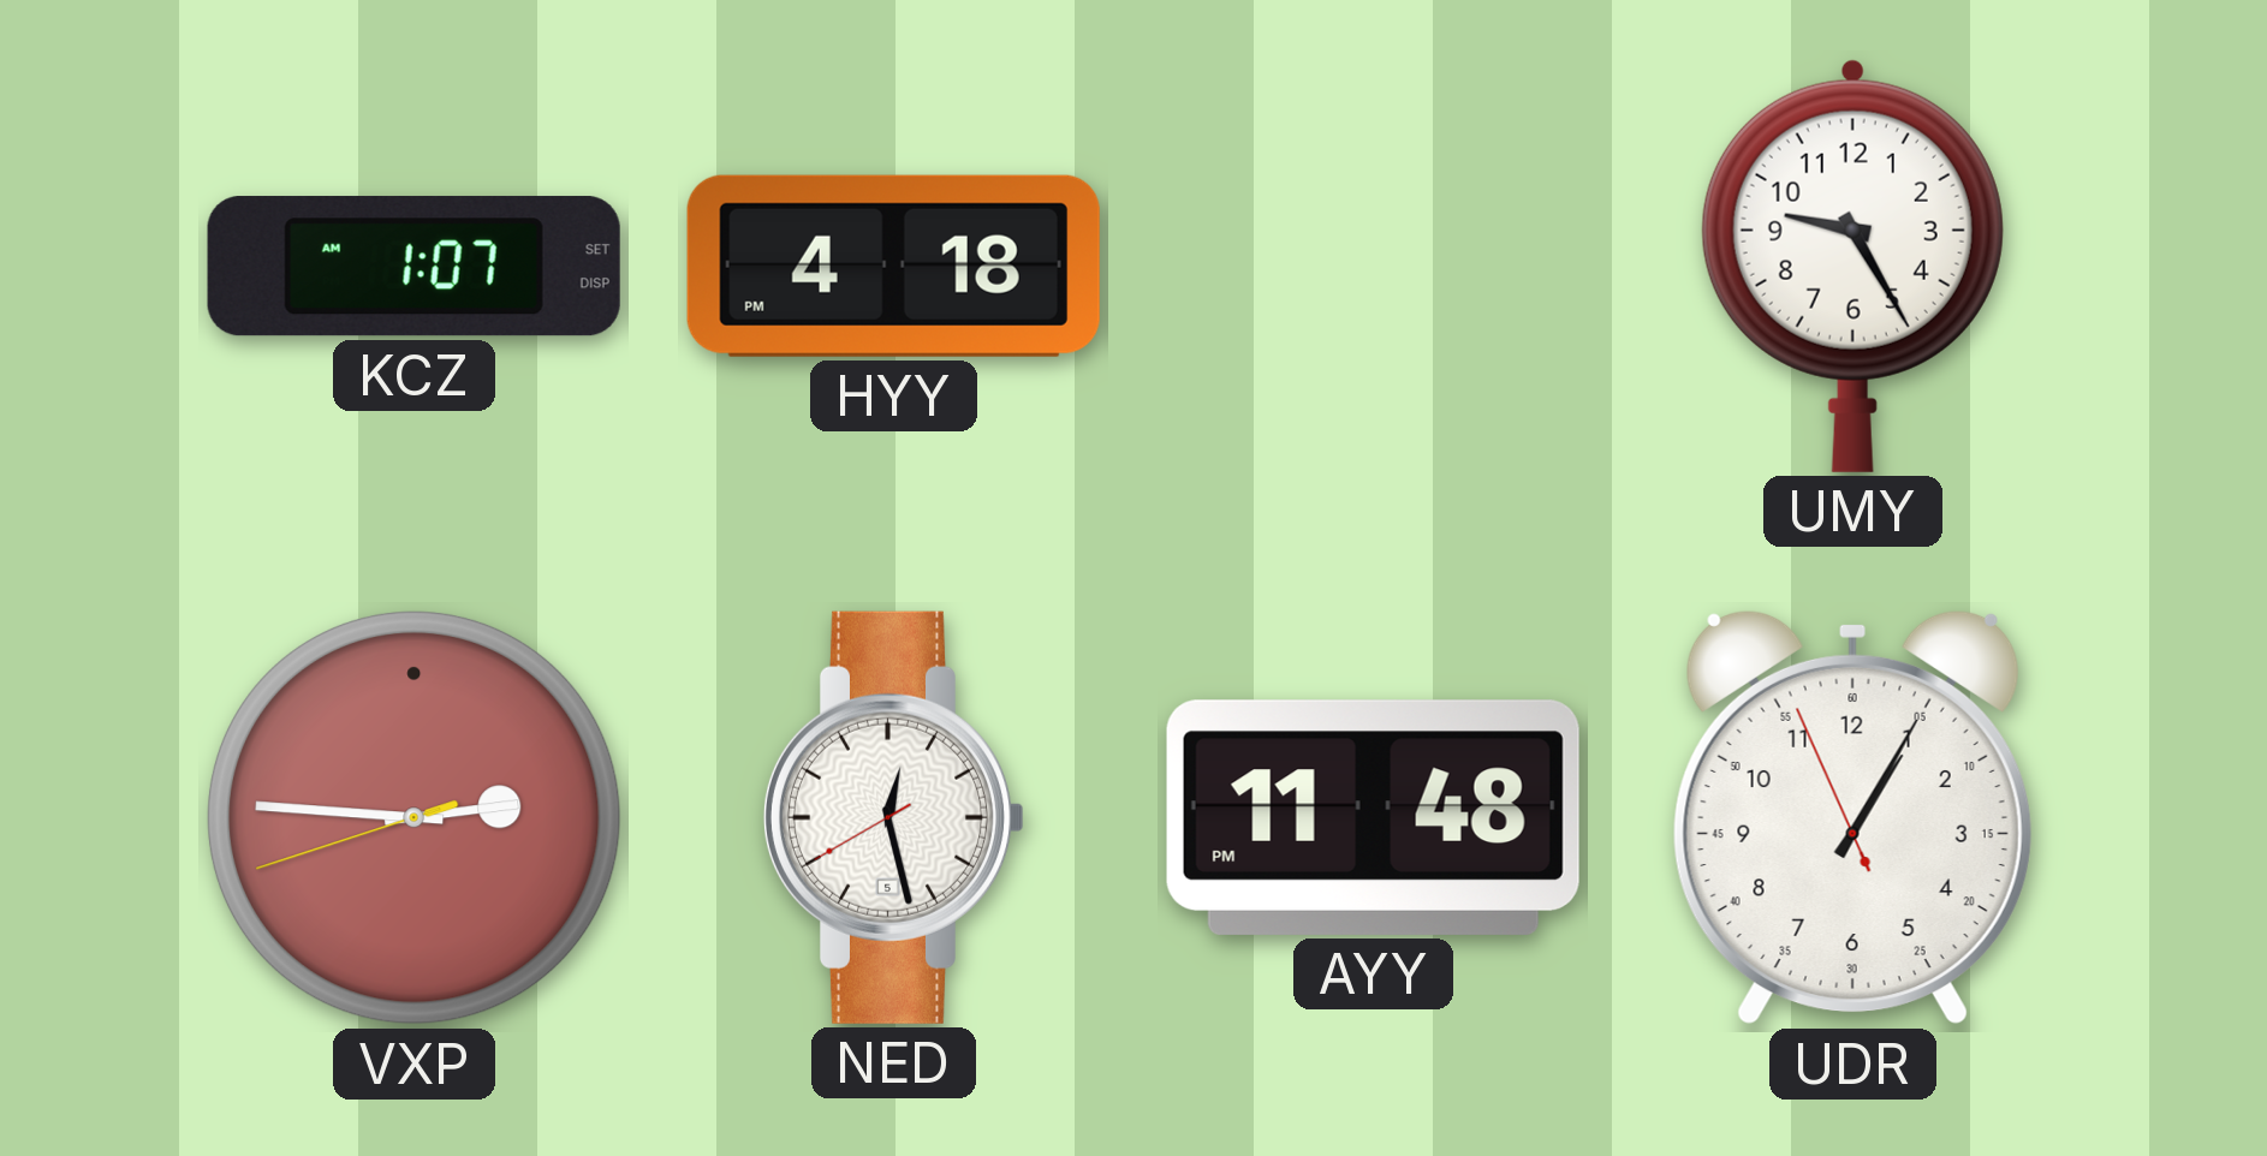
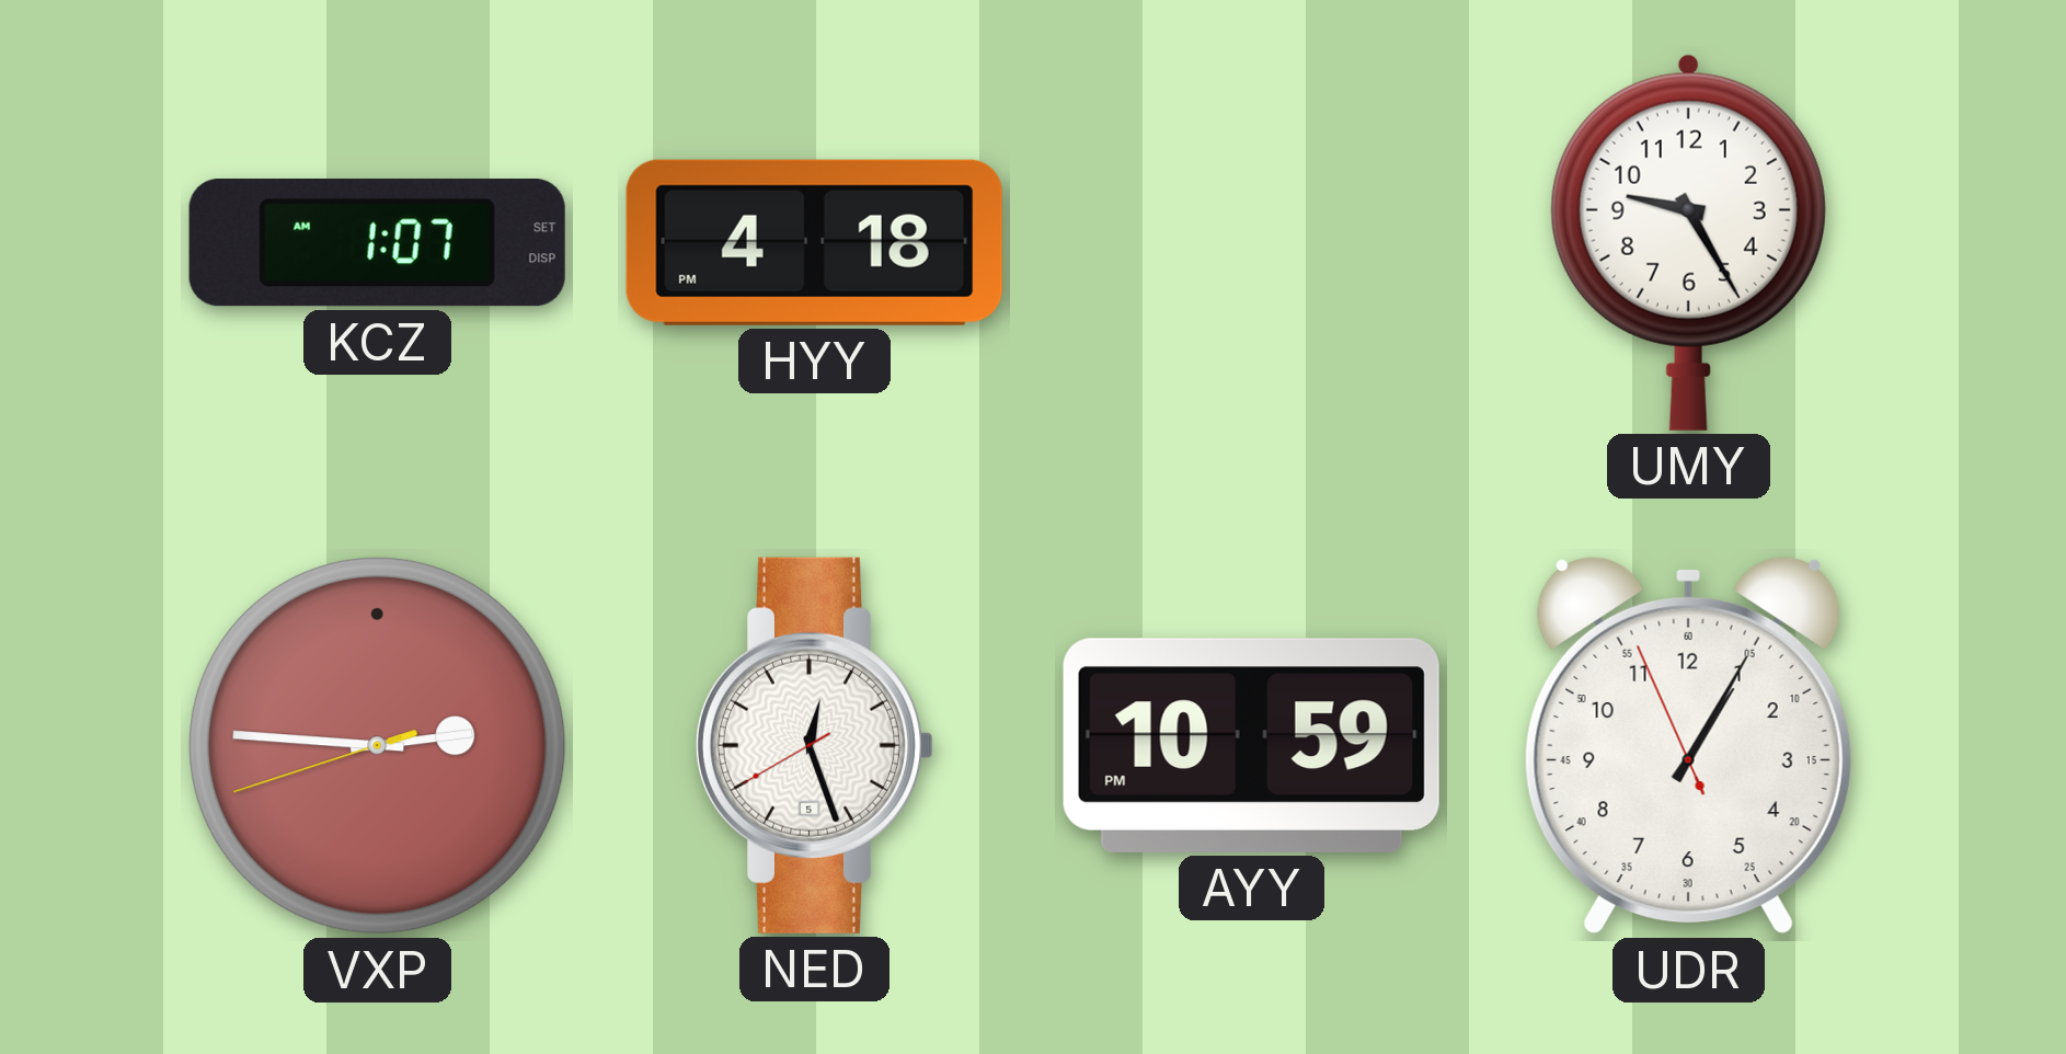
NED: 12:27 -> 12:26 (814, 745)
AYY: 11:48 -> 10:59 (1251, 745)
